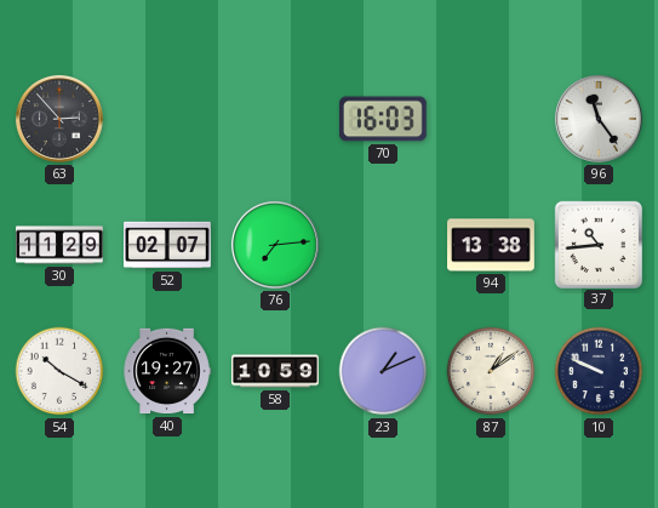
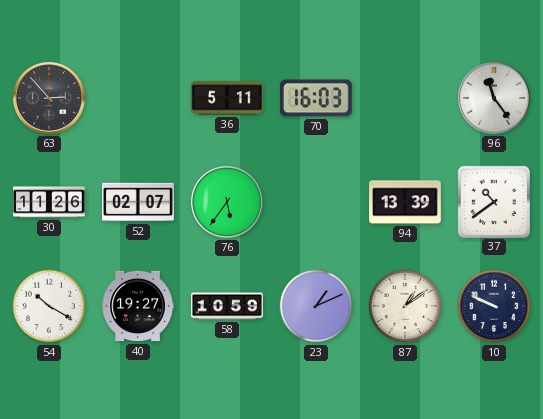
36: none -> 5:11 (228, 98)
30: 11:29 -> 11:26 (50, 202)
76: 7:14 -> 5:36 (227, 202)
94: 13:38 -> 13:39 (406, 202)
37: 10:44 -> 10:39 (493, 201)
